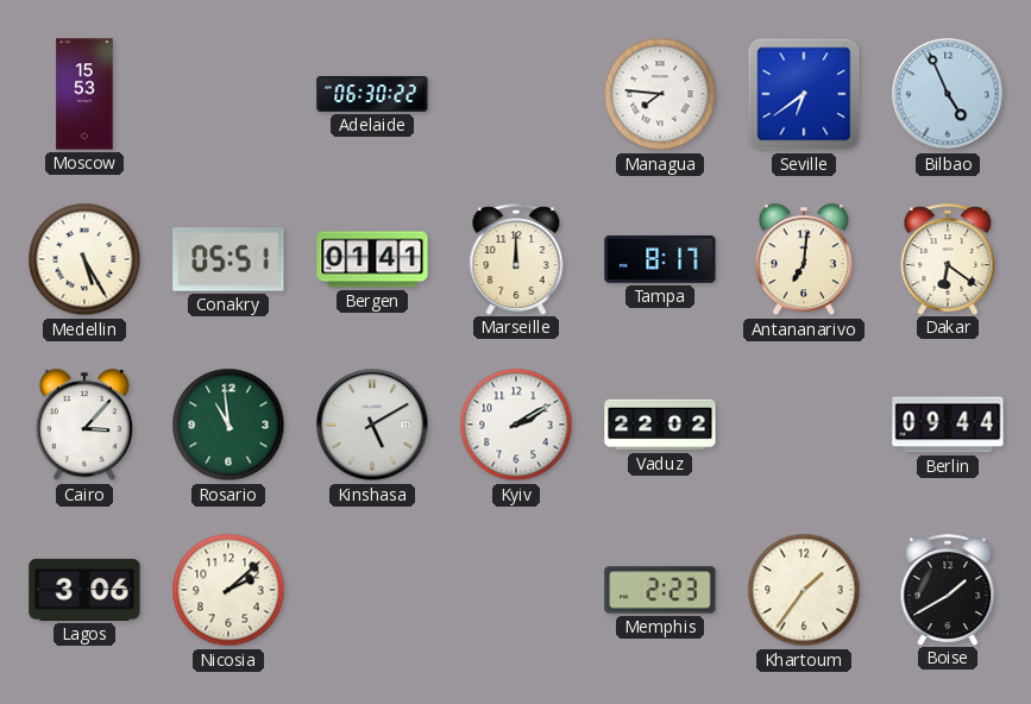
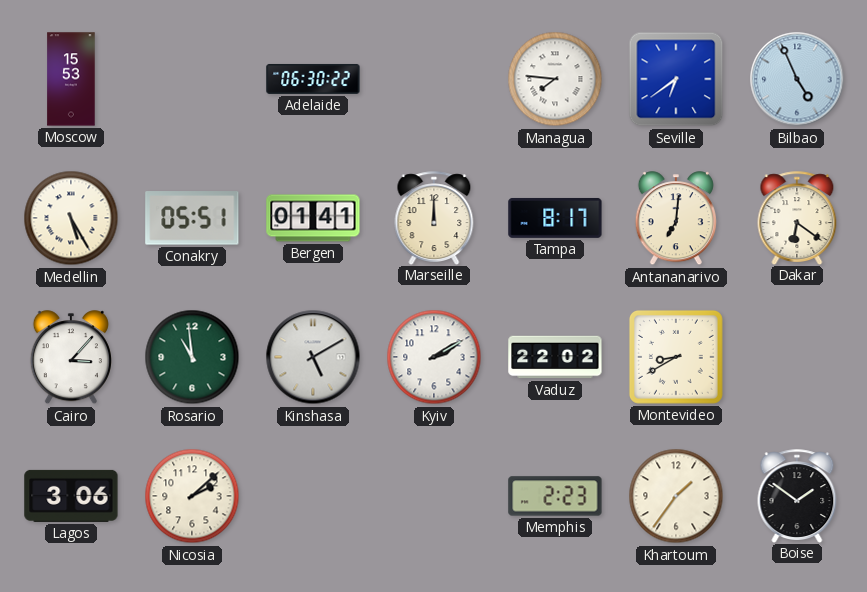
Montevideo: none -> 8:40 (676, 357)
Berlin: 09:44 -> none (948, 425)
Boise: 1:40 -> 1:51 (797, 496)
